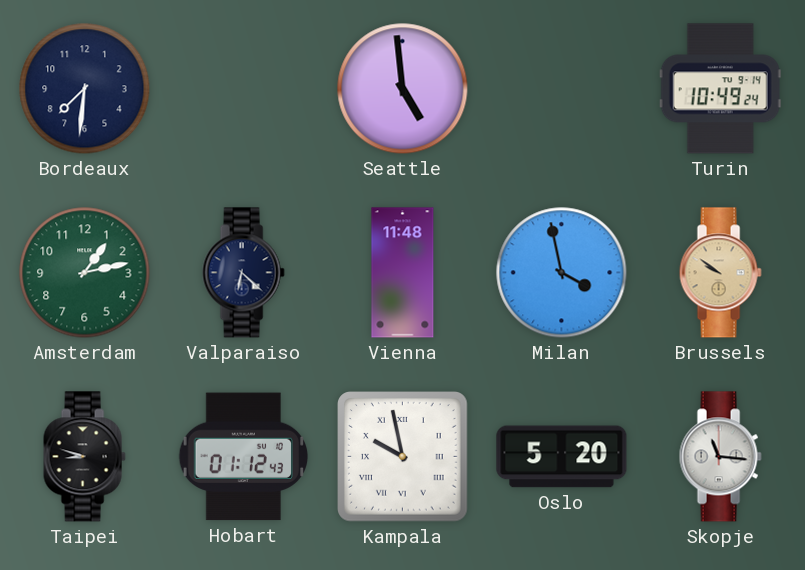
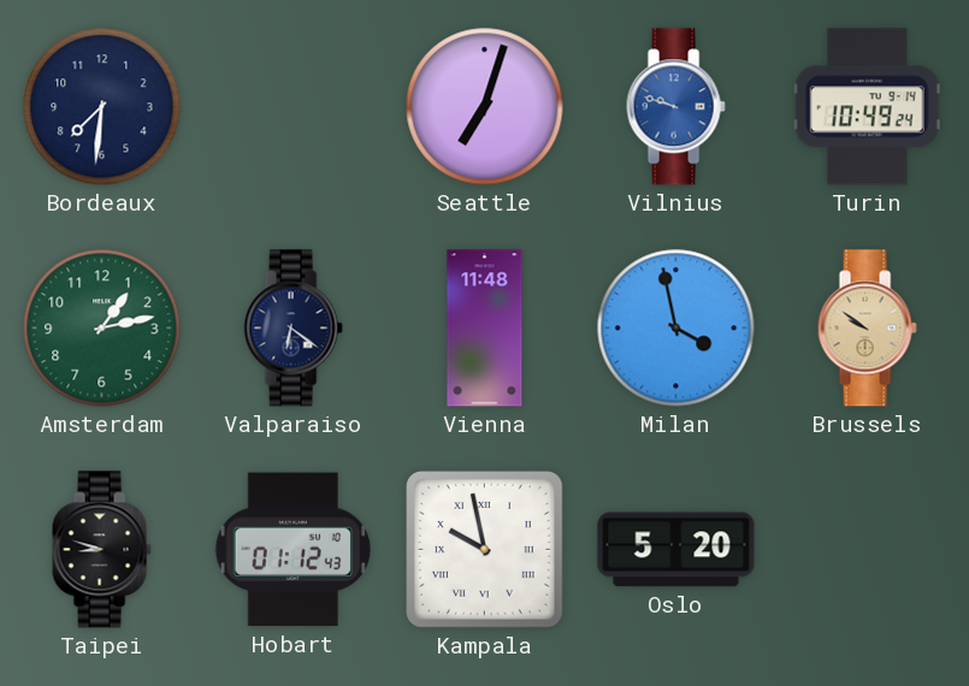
Seattle: 4:59 -> 7:03 (485, 107)
Vilnius: none -> 9:48 (675, 107)
Valparaiso: 6:22 -> 6:21 (293, 329)
Skopje: 11:16 -> none (720, 457)
